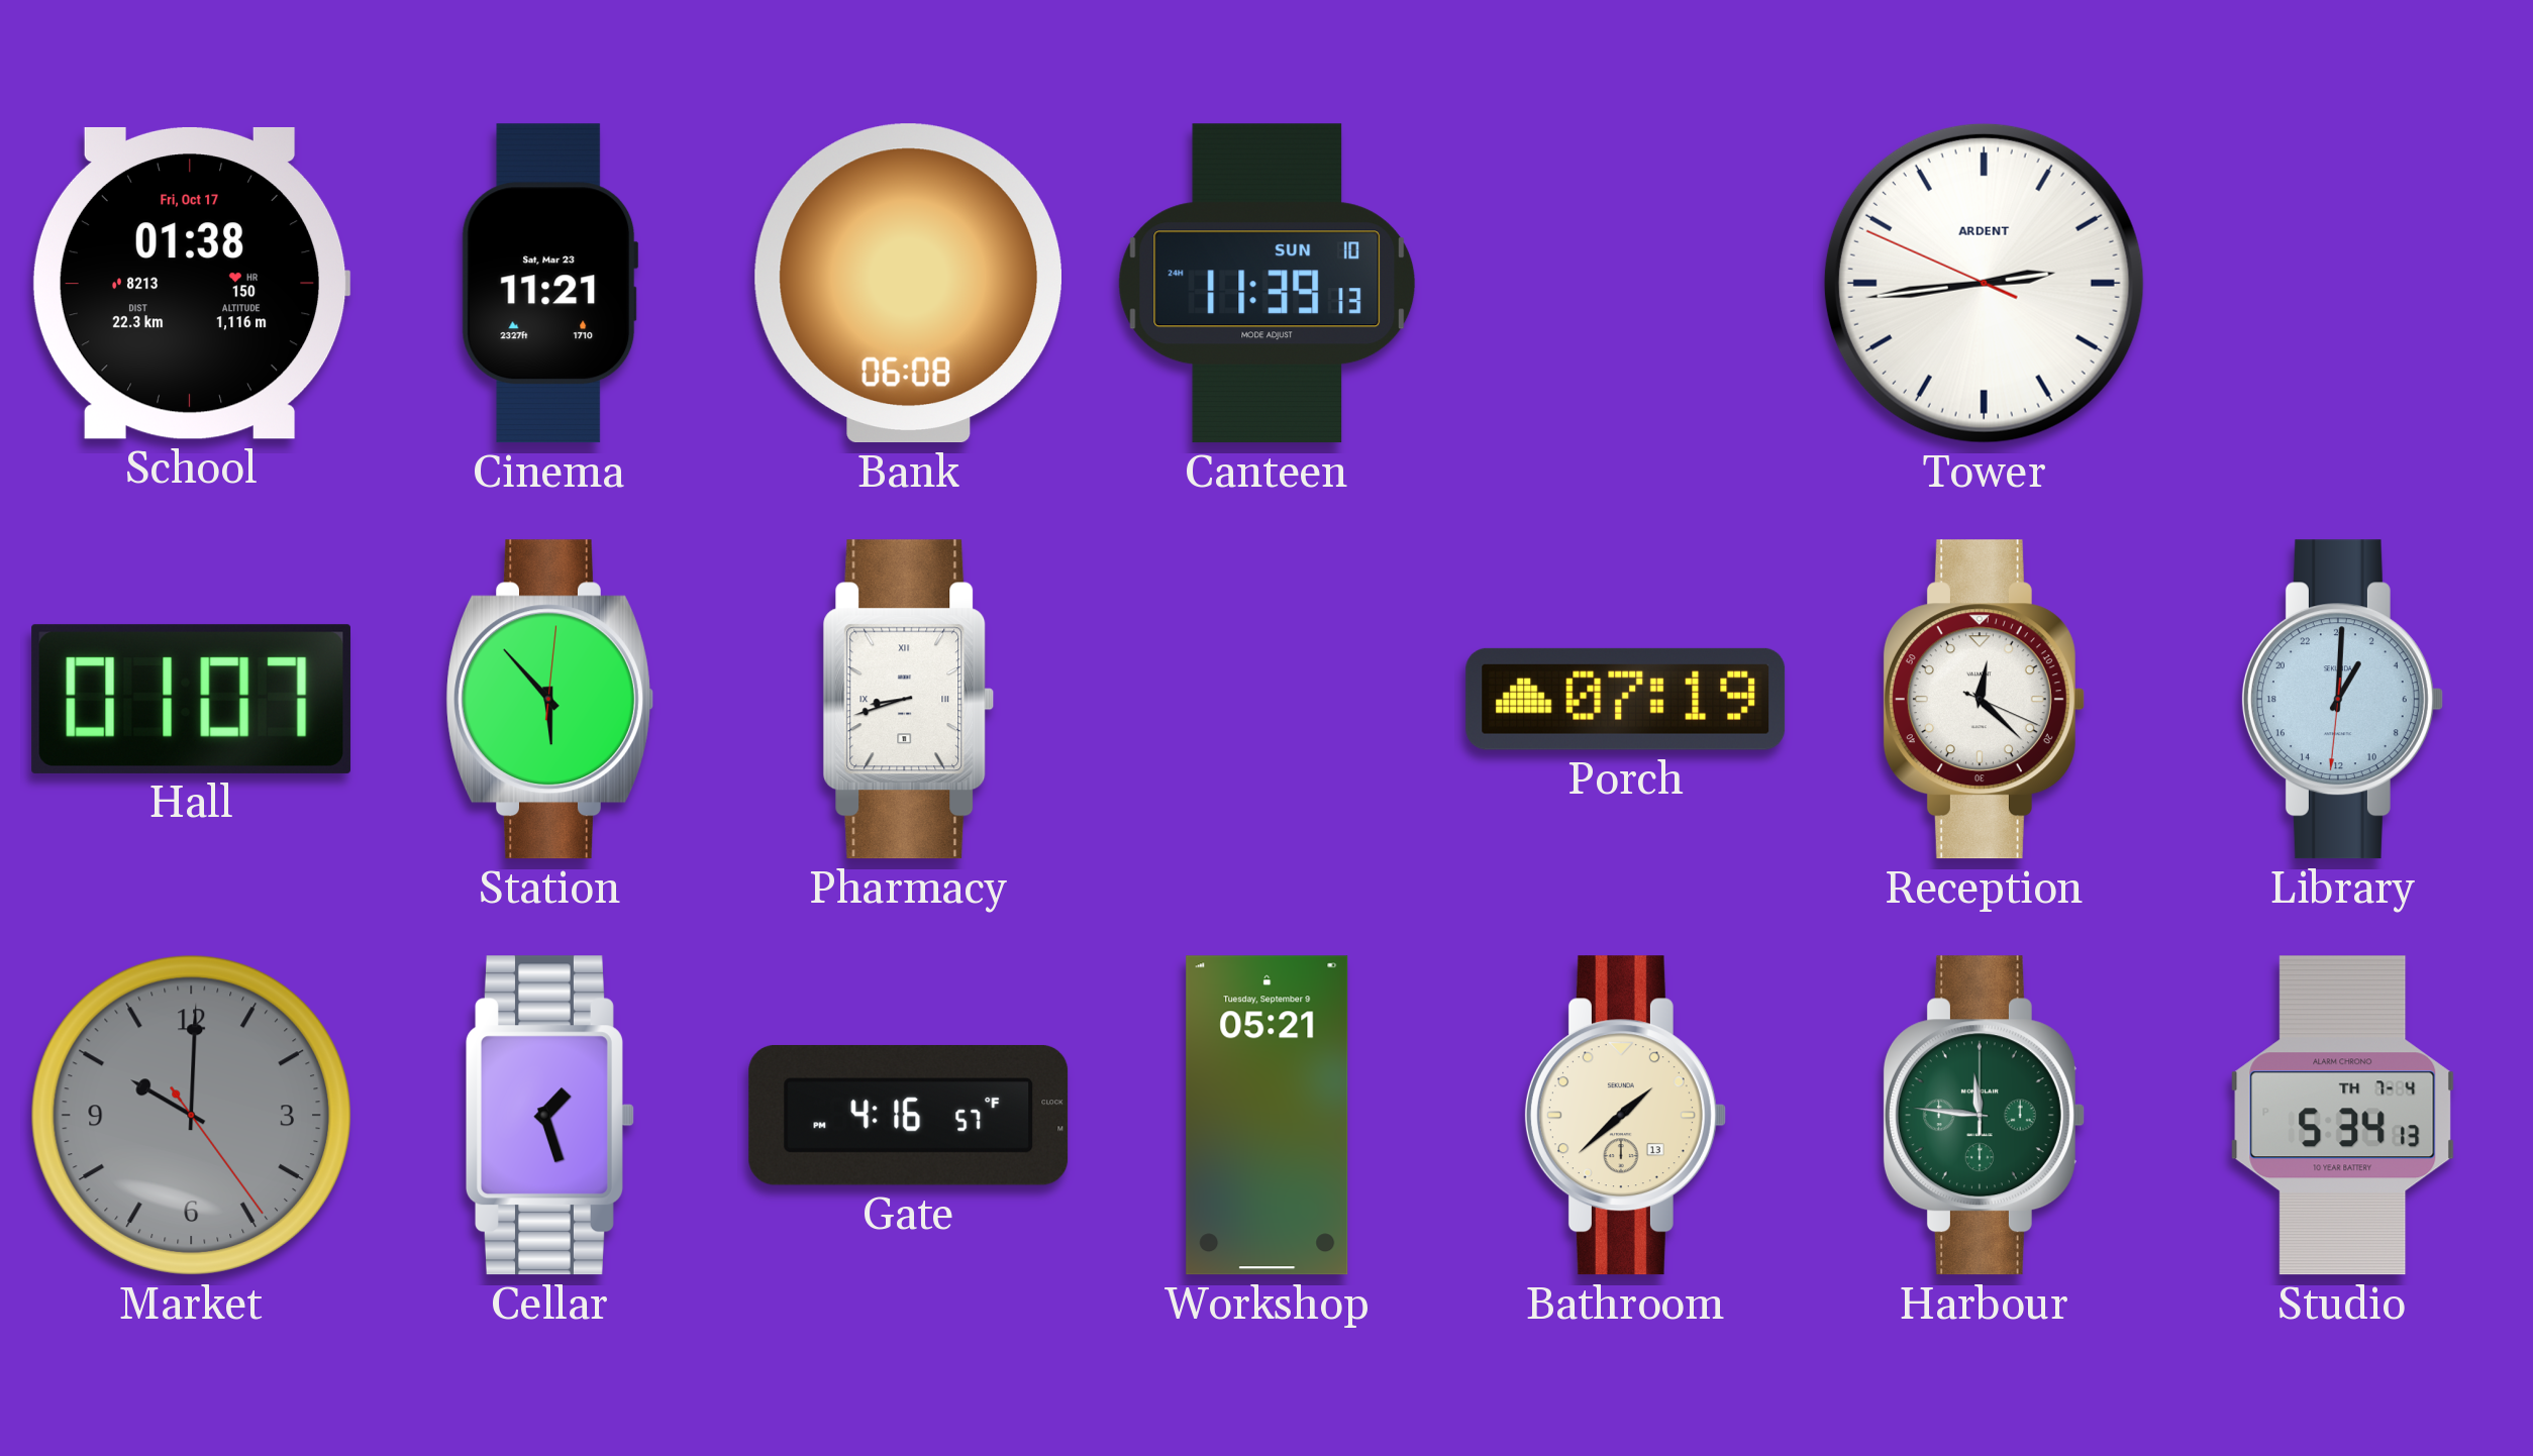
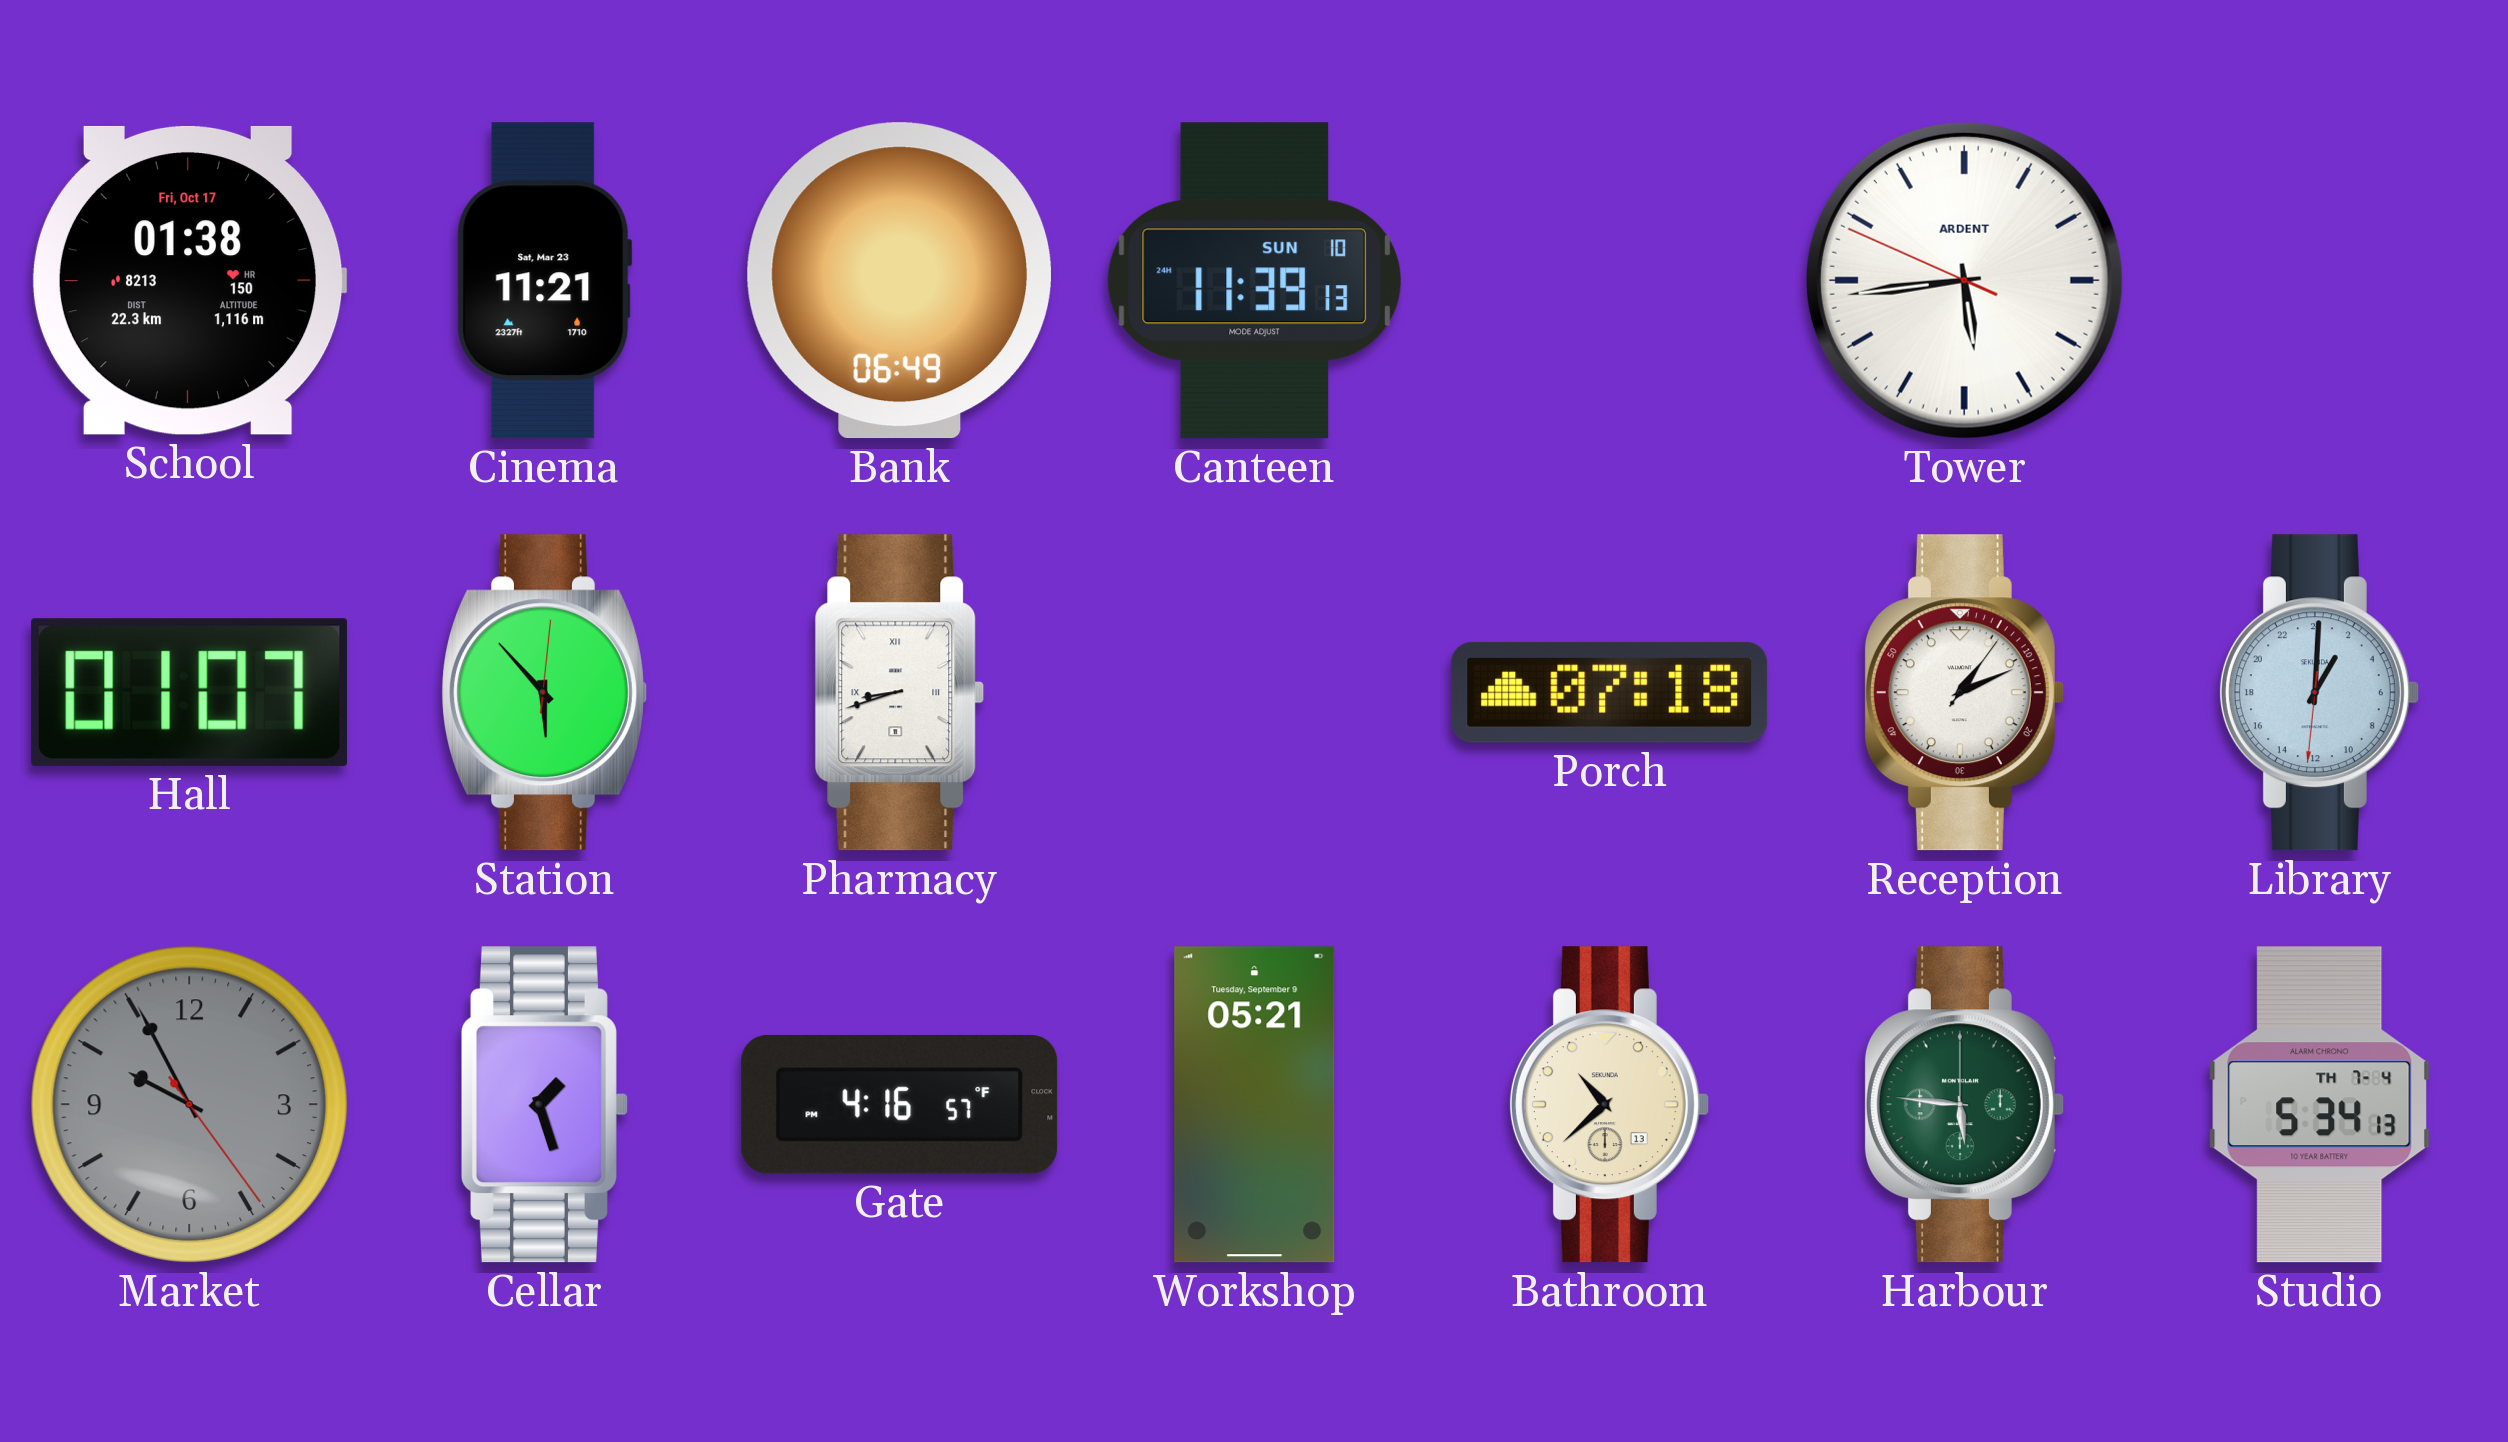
Bank: 06:08 -> 06:49 (899, 281)
Tower: 2:43 -> 5:43 (1964, 280)
Porch: 07:19 -> 07:18 (1610, 692)
Reception: 12:22 -> 1:11 (1964, 693)
Market: 10:00 -> 9:55 (189, 1104)
Bathroom: 1:38 -> 10:38 (1609, 1105)
Harbour: 11:46 -> 5:46 (1964, 1105)
